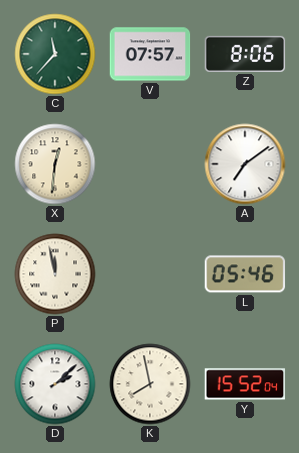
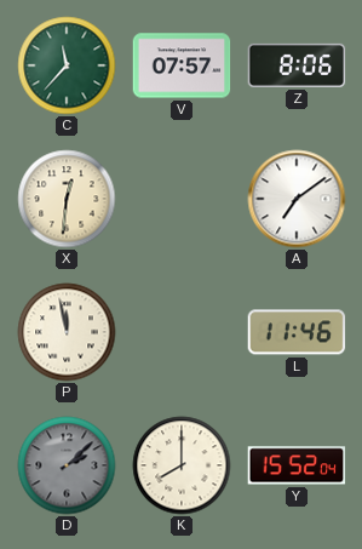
L: 05:46 -> 11:46 (297, 332)
D dial: white -> grey (67, 465)
K: 7:58 -> 8:00 (182, 465)
